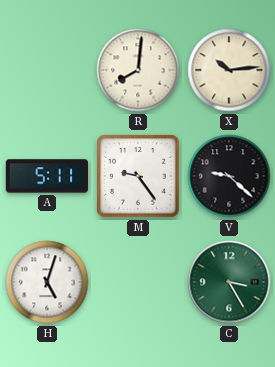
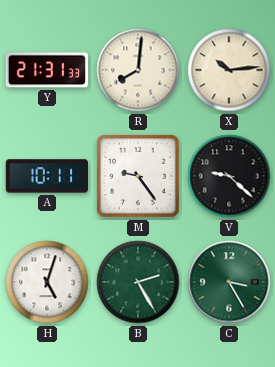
Y: none -> 21:31 (47, 70)
A: 5:11 -> 10:11 (47, 176)
B: none -> 2:25 (138, 282)
